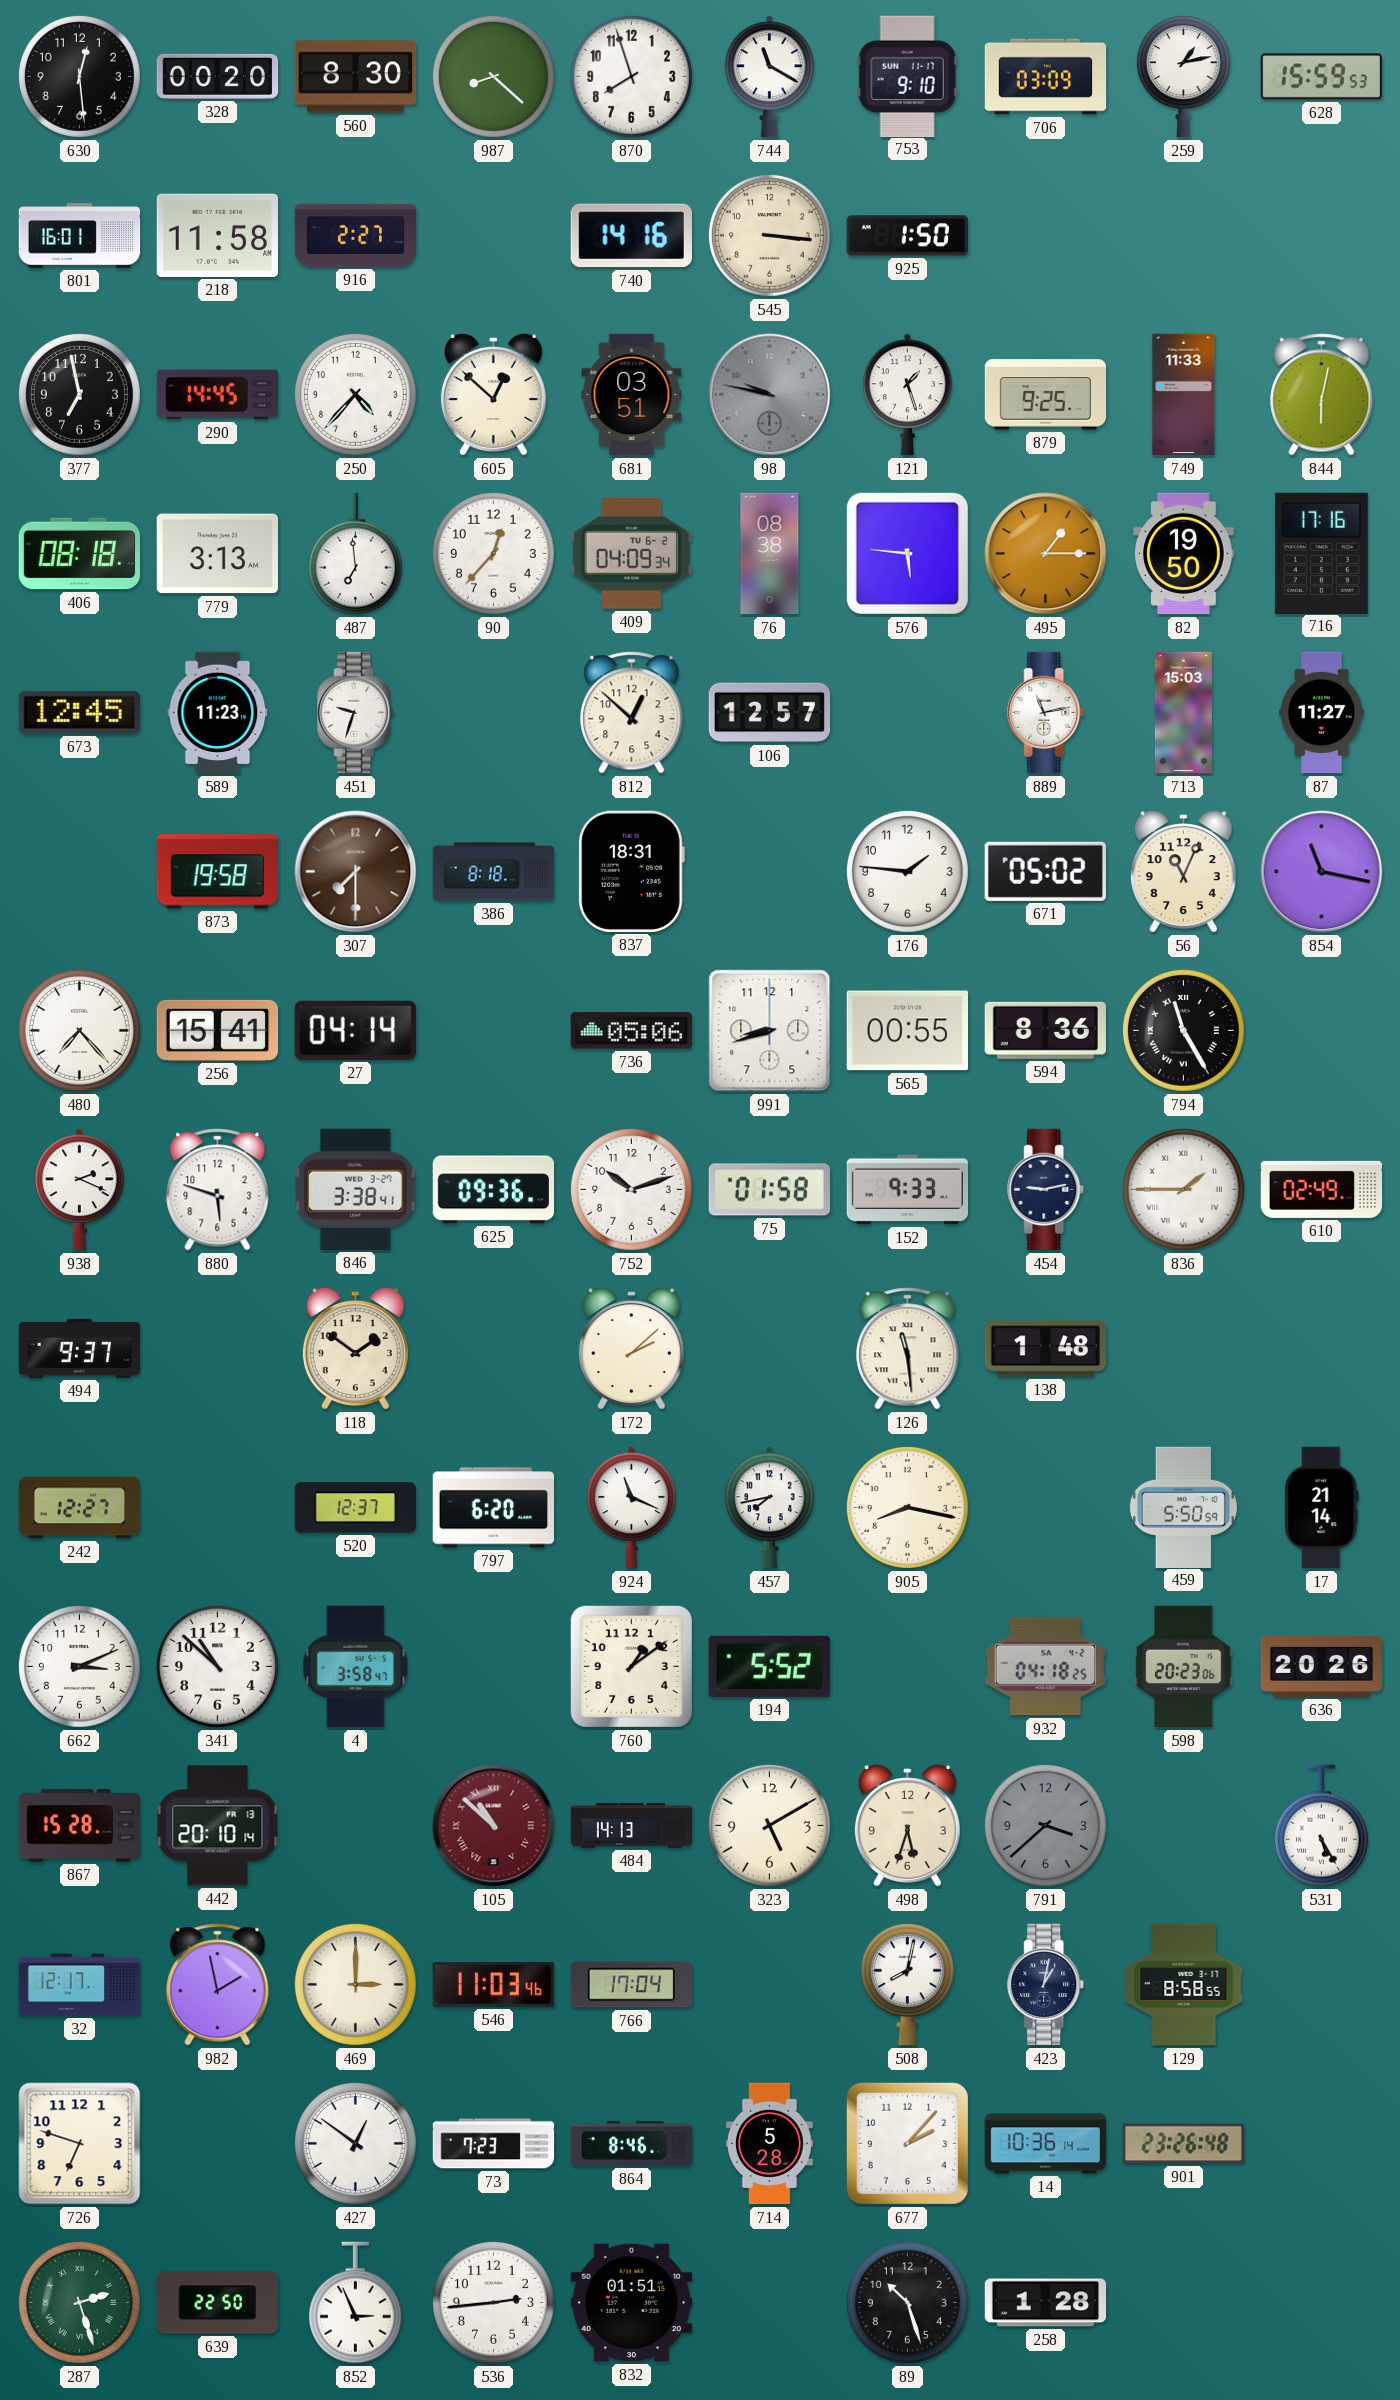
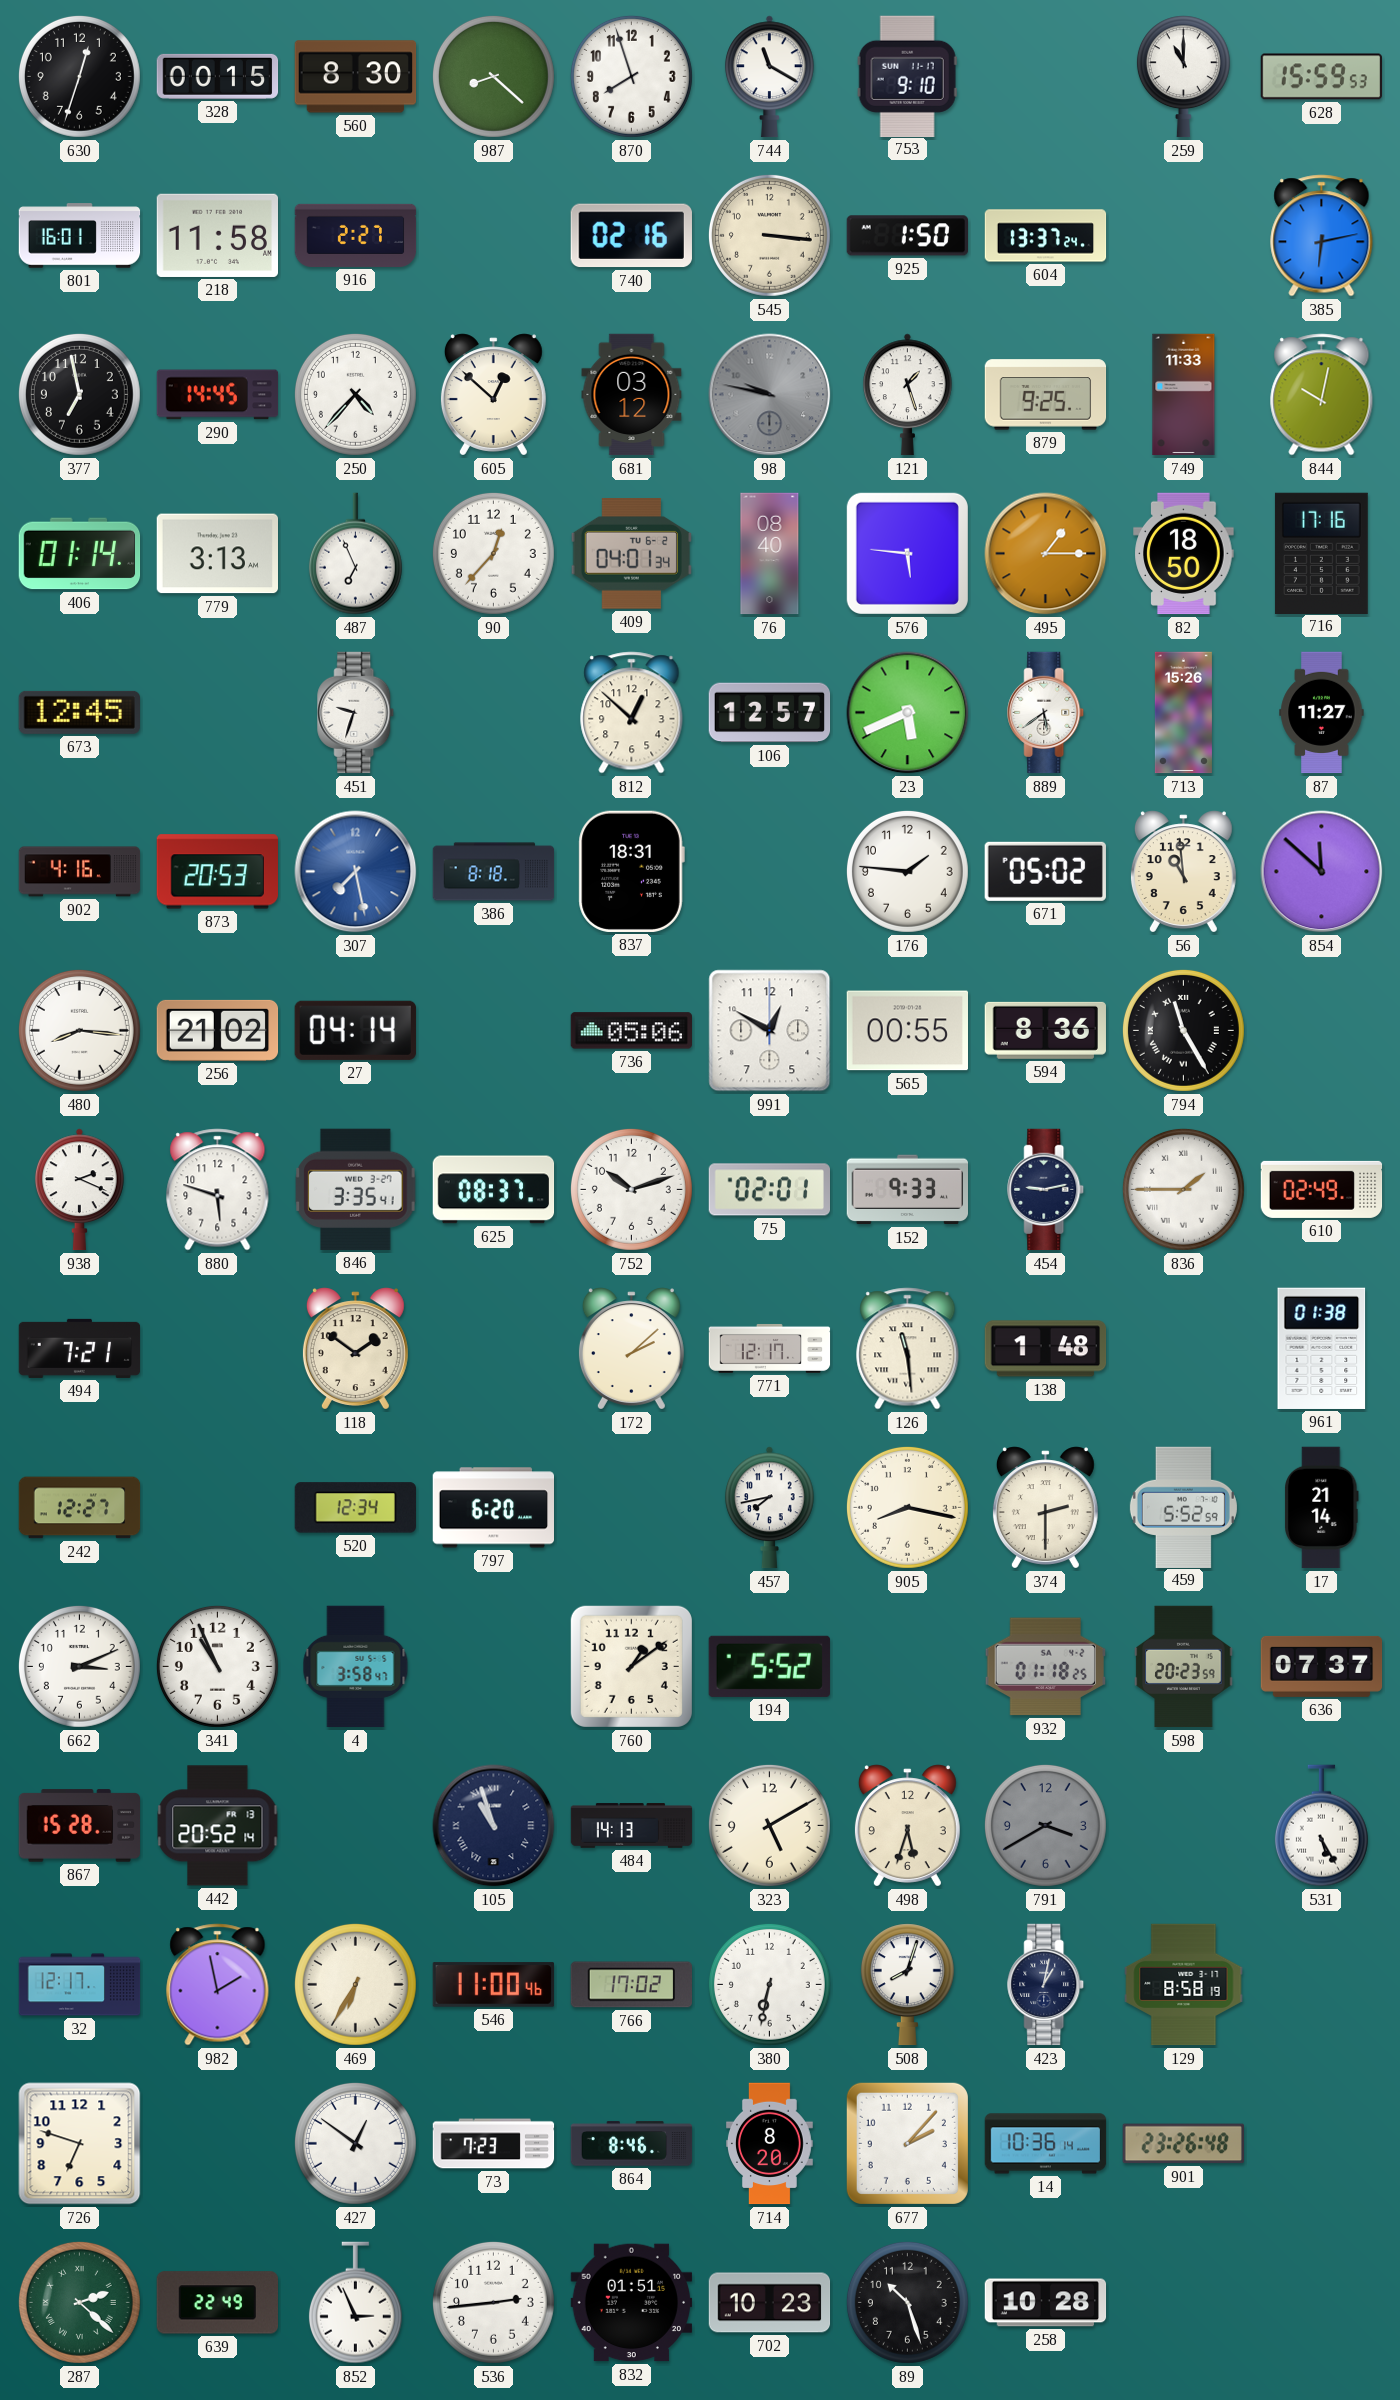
630: 12:29 -> 12:33 (79, 76)
328: 00:20 -> 00:15 (218, 76)
706: 03:09 -> none (1046, 77)
259: 1:13 -> 11:00 (1183, 77)
740: 14:16 -> 02:16 (631, 236)
604: none -> 13:37 (1046, 236)
385: none -> 6:13 (1322, 236)
681: 03:51 -> 03:12 (632, 395)
844: 6:02 -> 10:02 (1322, 395)
406: 08:18 -> 01:14 (80, 554)
487: 6:59 -> 6:56 (355, 554)
409: 04:09 -> 04:01 (631, 554)
76: 08:38 -> 08:40 (770, 554)
82: 19:50 -> 18:50 (1184, 554)
589: 11:23 -> none (218, 713)
23: none -> 5:41 (908, 713)
889: 11:13 -> 5:39 (1046, 713)
713: 15:03 -> 15:26 (1183, 713)
902: none -> 4:16 (80, 872)
873: 19:58 -> 20:53 (217, 872)
307: 7:30 -> 7:28 (356, 872)
307 dial: brown -> blue (356, 872)
56: 11:04 -> 10:59 (1183, 872)
854: 11:17 -> 11:52 (1322, 872)
480: 7:23 -> 8:16 (79, 1030)
256: 15:41 -> 21:02 (218, 1030)
991: 8:42 -> 12:50 (770, 1031)
846: 3:38 -> 3:35 (356, 1189)
625: 09:36 -> 08:37 (494, 1190)
75: 01:58 -> 02:01 (769, 1190)
494: 9:37 -> 7:21 (80, 1348)
771: none -> 12:17 (770, 1349)
961: none -> 01:38 (1322, 1348)
520: 12:37 -> 12:34 (355, 1508)
924: 11:19 -> none (631, 1508)
374: none -> 2:30 (1045, 1508)
459: 5:50 -> 5:52 (1183, 1507)
341: 10:52 -> 10:56 (217, 1666)
932: 04:18 -> 01:18 (1045, 1667)
598: 20:23:06 -> 20:23:59 (1184, 1667)
636: 20:26 -> 07:37 (1322, 1666)
442: 20:10 -> 20:52 (218, 1826)
105: 10:52 -> 10:57 (494, 1826)
105 dial: burgundy -> navy (494, 1826)
791: 3:38 -> 3:40 (1045, 1825)
469: 3:00 -> 6:35 (355, 1984)
546: 11:03 -> 11:00 (494, 1985)
766: 17:04 -> 17:02 (631, 1985)
380: none -> 6:32 (769, 1984)
508: 8:02 -> 8:03 (907, 1985)
129: 8:58:55 -> 8:58:19 (1184, 1985)
714: 5:28 -> 8:20 (770, 2144)
287: 2:27 -> 2:22 (79, 2302)
639: 22:50 -> 22:49 (217, 2303)
702: none -> 10:23 (770, 2303)
258: 1:28 -> 10:28 (1046, 2303)
